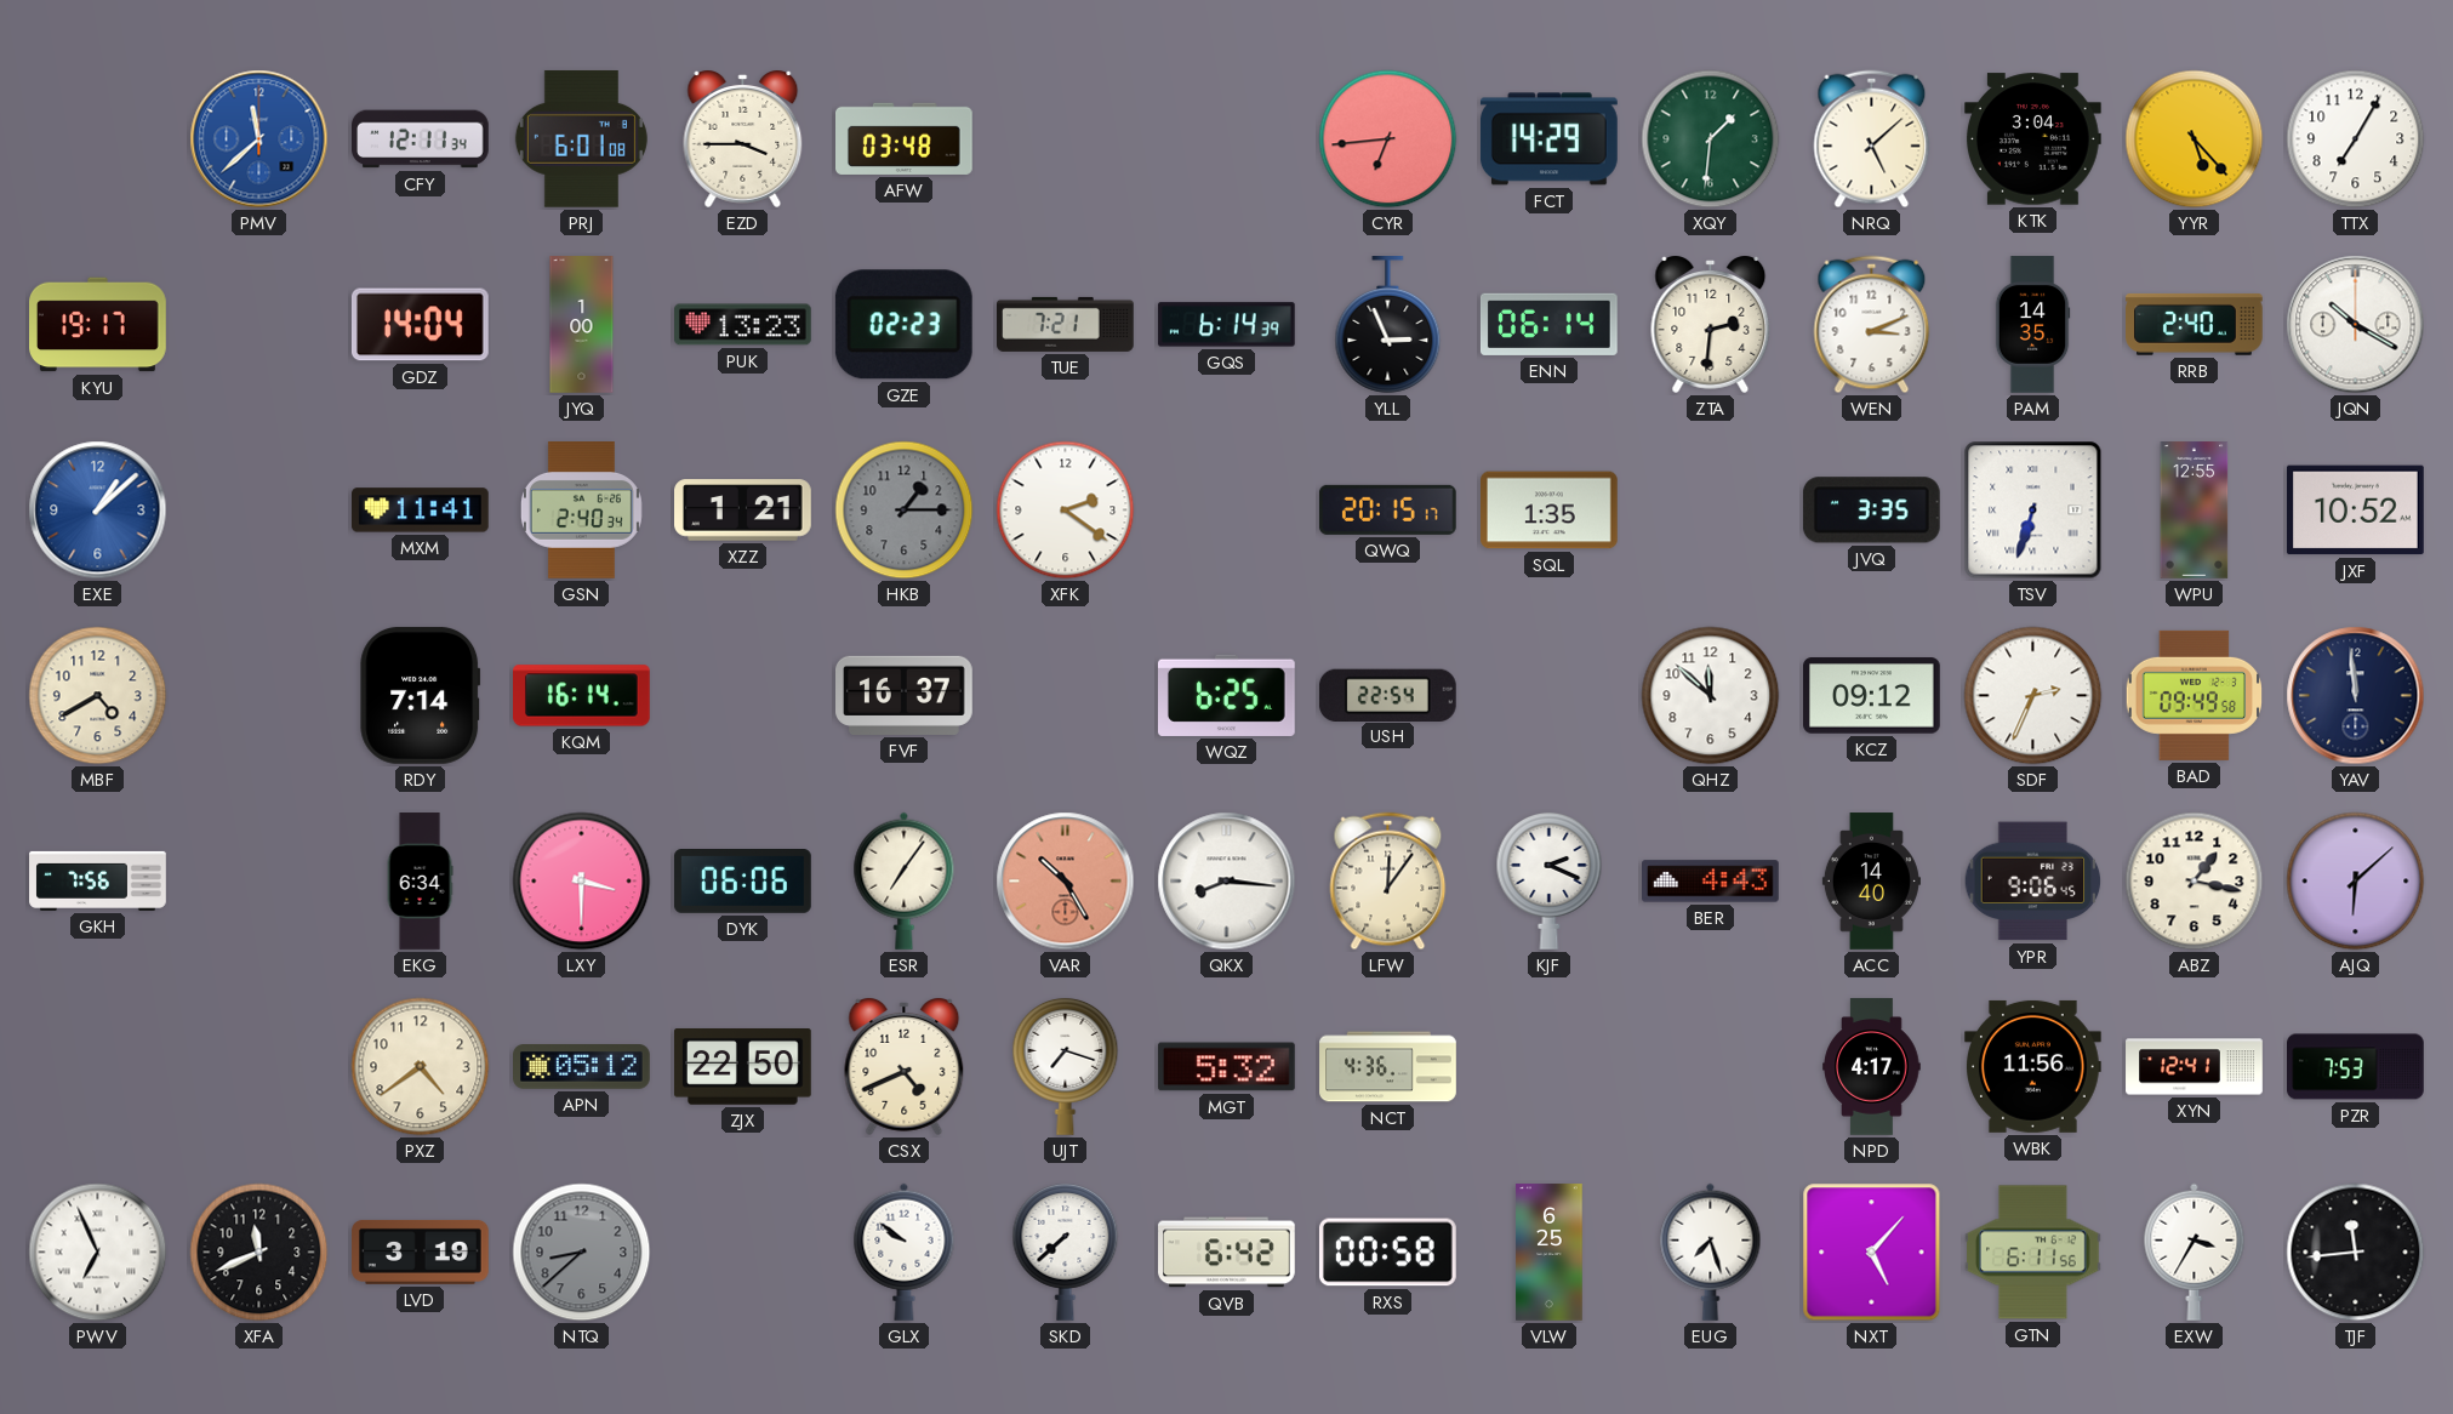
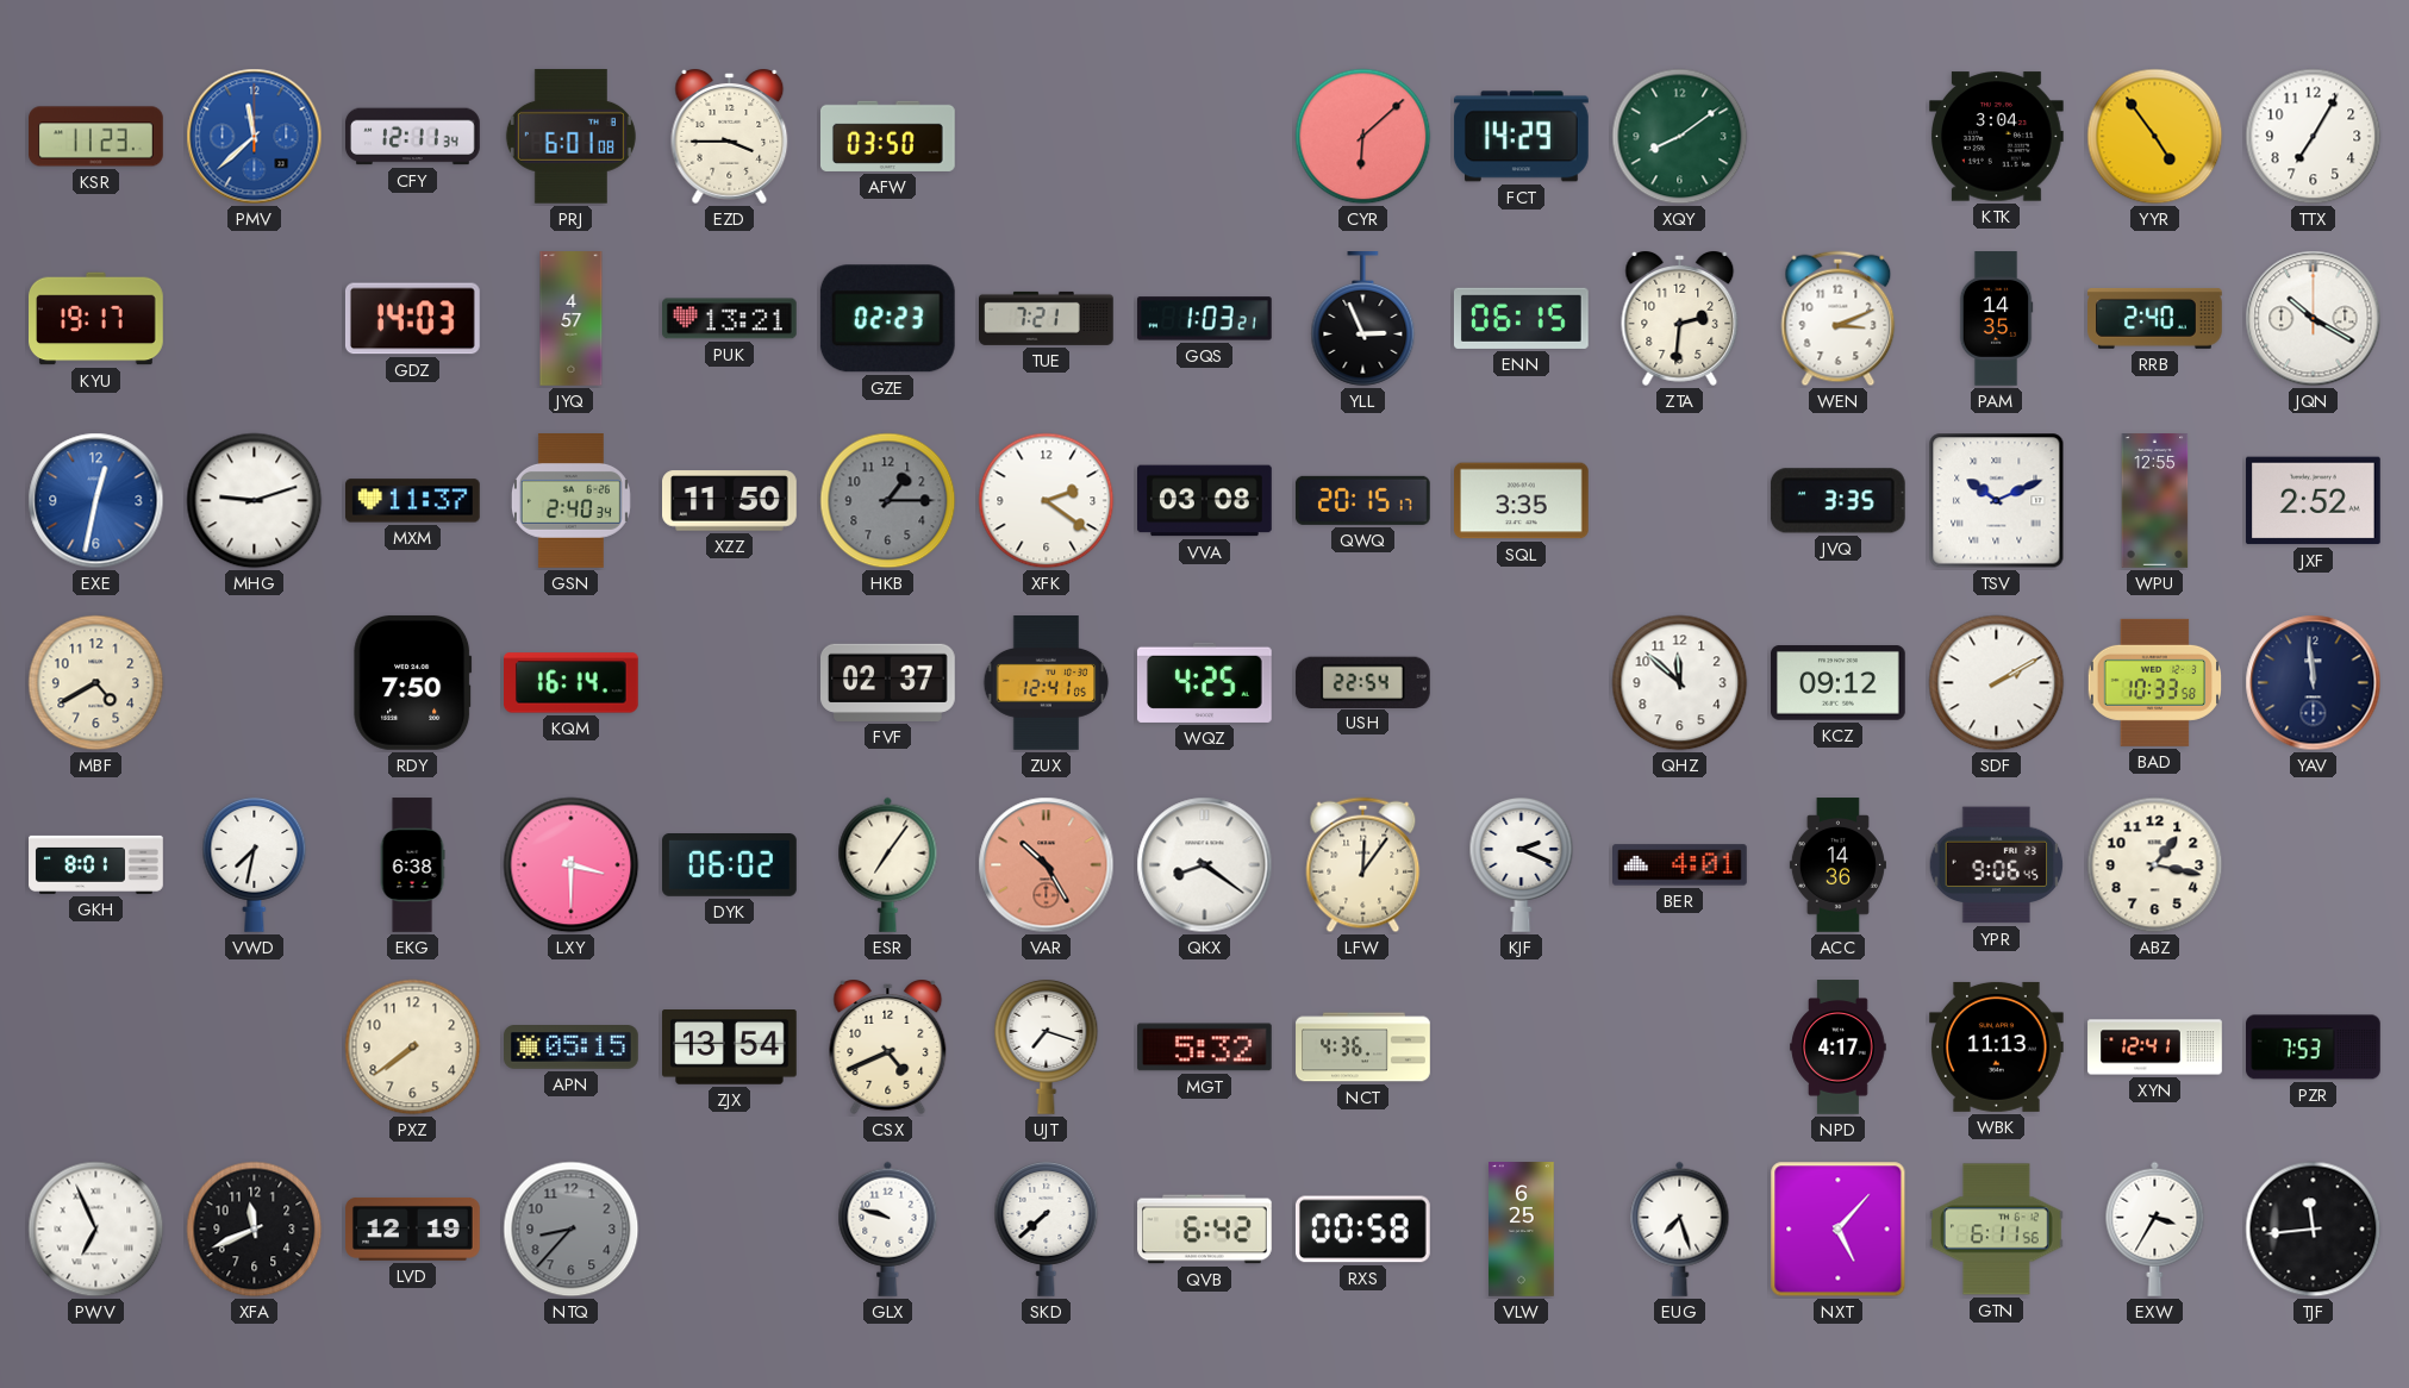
KSR: none -> 11:23 (96, 137)
AFW: 03:48 -> 03:50 (888, 136)
CYR: 6:44 -> 6:08 (1363, 137)
XQY: 1:31 -> 8:09 (1680, 137)
NRQ: 5:08 -> none (1872, 139)
YYR: 5:23 -> 4:54 (2155, 137)
GDZ: 14:04 -> 14:03 (412, 319)
JYQ: 1:00 -> 4:57 (572, 319)
PUK: 13:23 -> 13:21 (730, 319)
GQS: 6:14 -> 1:03 (1204, 319)
ENN: 06:14 -> 06:15 (1521, 318)
EXE: 1:08 -> 12:32 (96, 501)
MHG: none -> 9:12 (255, 501)
MXM: 11:41 -> 11:37 (413, 501)
XZZ: 1:21 -> 11:50 (730, 501)
VVA: none -> 03:08 (1205, 501)
SQL: 1:35 -> 3:35 (1522, 501)
TSV: 6:33 -> 10:11 (1997, 501)
JXF: 10:52 -> 2:52 (2313, 501)
RDY: 7:14 -> 7:50 (413, 682)
FVF: 16:37 -> 02:37 (888, 682)
ZUX: none -> 12:41 (1047, 683)
WQZ: 6:25 -> 4:25 (1204, 682)
SDF: 2:34 -> 2:10 (1997, 683)
BAD: 09:49 -> 10:33 (2154, 682)
GKH: 7:56 -> 8:01 (96, 864)
VWD: none -> 7:32 (255, 864)
EKG: 6:34 -> 6:38 (412, 865)
DYK: 06:06 -> 06:02 (730, 865)
QKX: 8:16 -> 8:21 (1205, 865)
BER: 4:43 -> 4:01 (1680, 865)
ACC: 14:40 -> 14:36 (1837, 865)
AJQ: 6:08 -> none (2356, 882)
PXZ: 4:39 -> 7:39 (413, 1048)
APN: 05:12 -> 05:15 (572, 1048)
ZJX: 22:50 -> 13:54 (730, 1048)
WBK: 11:56 -> 11:13 (1997, 1046)
LVD: 3:19 -> 12:19 (413, 1228)
NTQ: 8:38 -> 8:37 (572, 1230)
GLX: 9:51 -> 9:48 (888, 1228)
